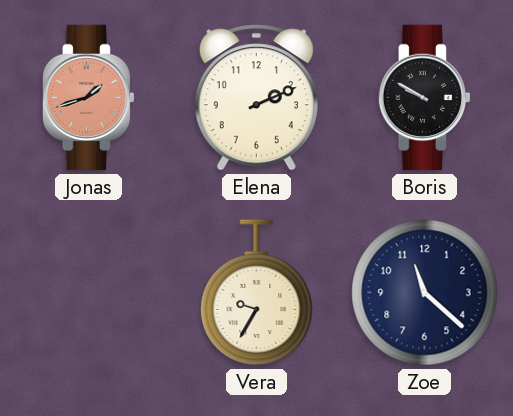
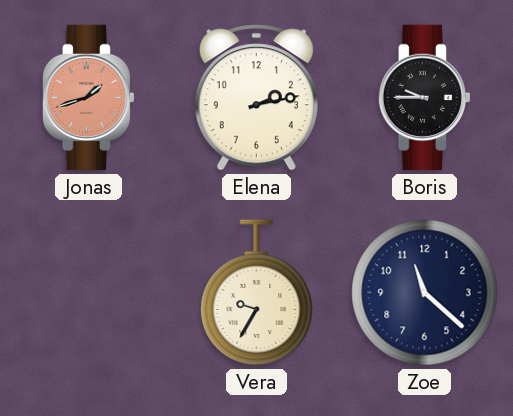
Elena: 2:11 -> 2:13 (256, 98)
Boris: 9:50 -> 9:45 (424, 98)
